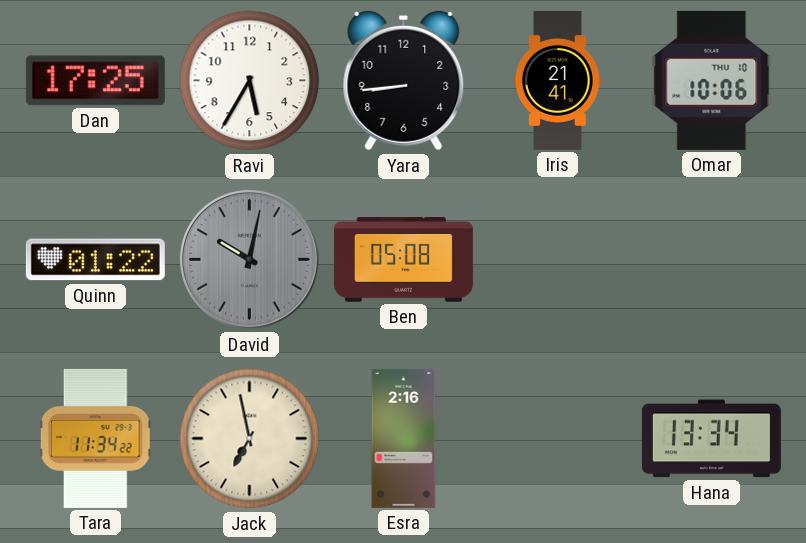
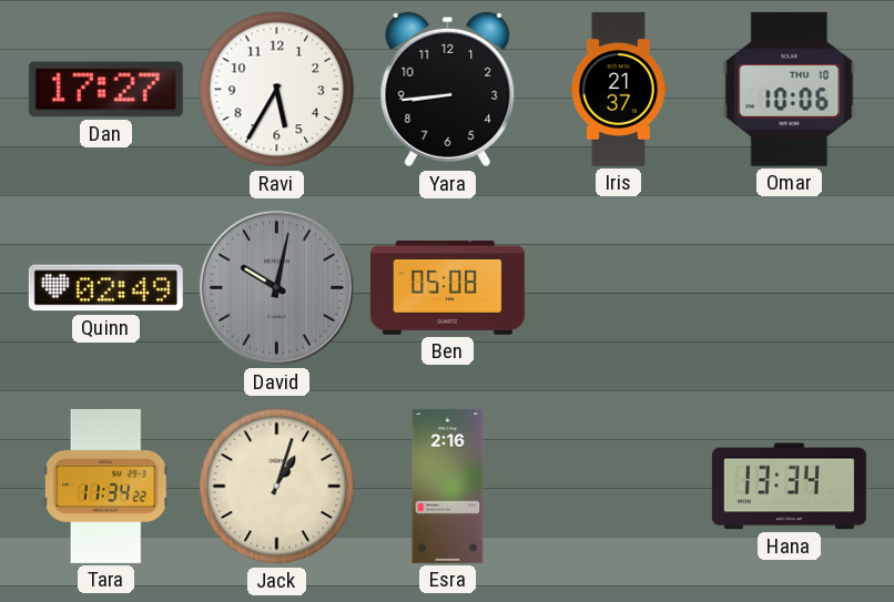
Dan: 17:25 -> 17:27 (105, 90)
Iris: 21:41 -> 21:37 (618, 89)
Quinn: 01:22 -> 02:49 (105, 288)
Jack: 6:58 -> 1:03 (277, 487)
